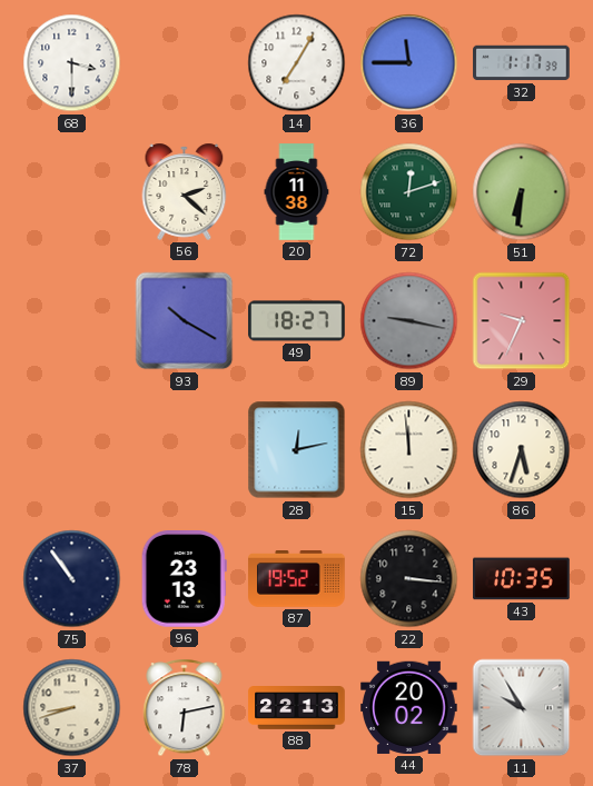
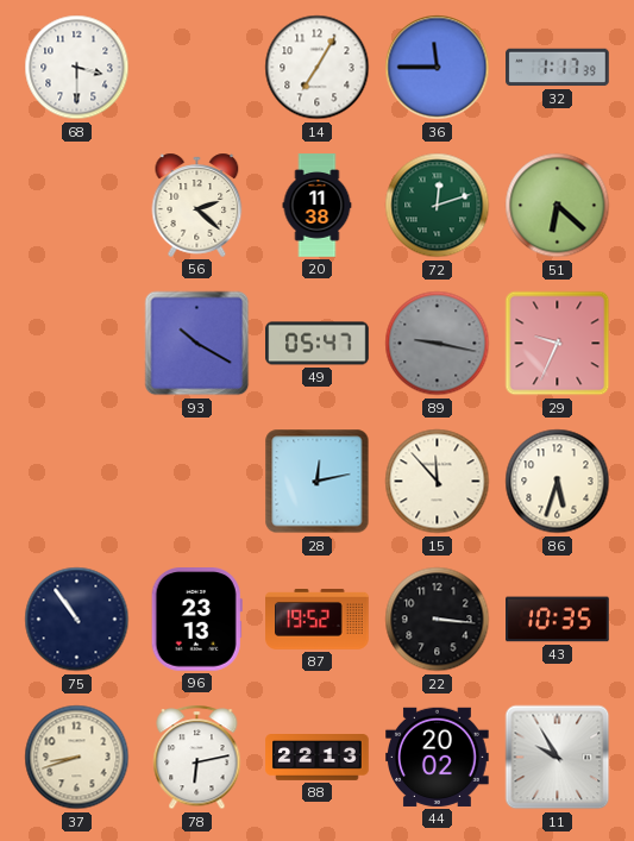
51: 6:31 -> 6:22 (558, 206)
49: 18:27 -> 05:47 (318, 344)
15: 11:59 -> 11:53 (438, 482)
